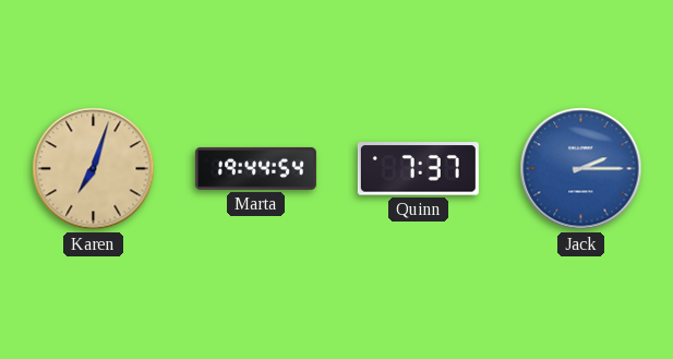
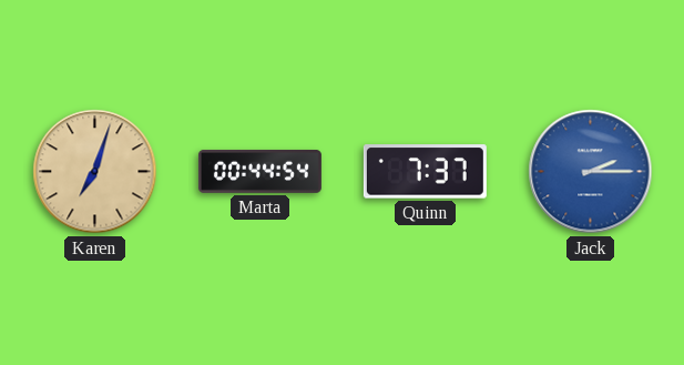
Marta: 19:44 -> 00:44 (259, 171)
